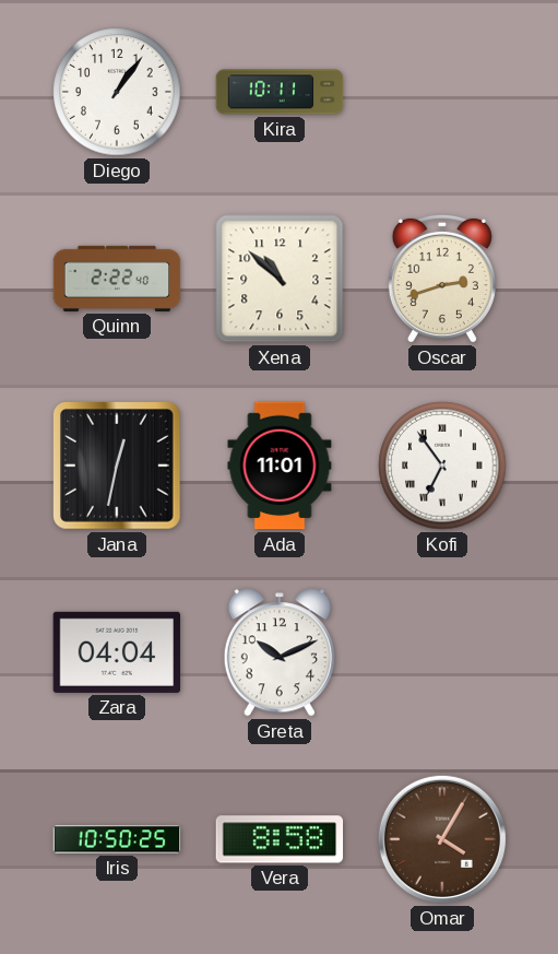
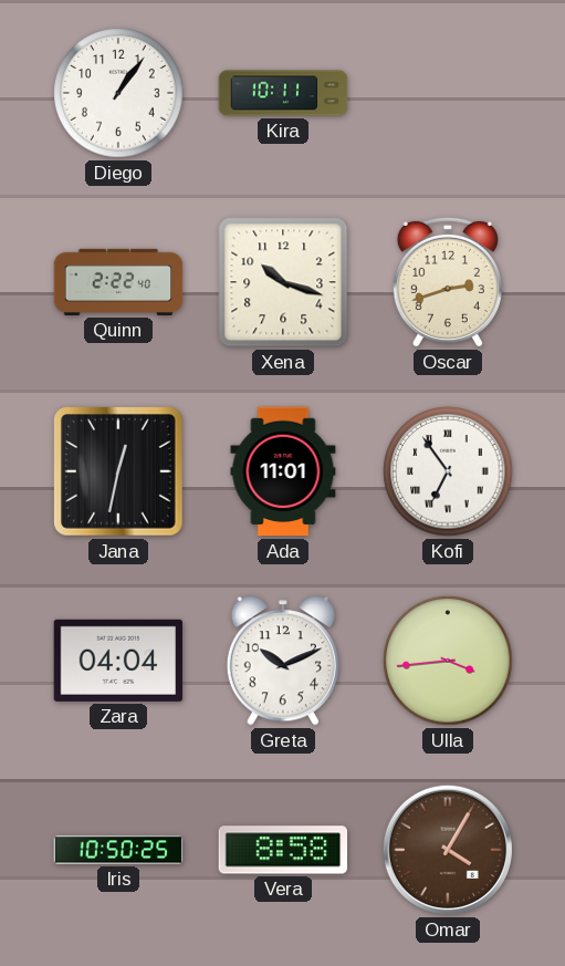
Xena: 10:52 -> 10:18 (283, 282)
Ulla: none -> 3:44 (448, 661)
